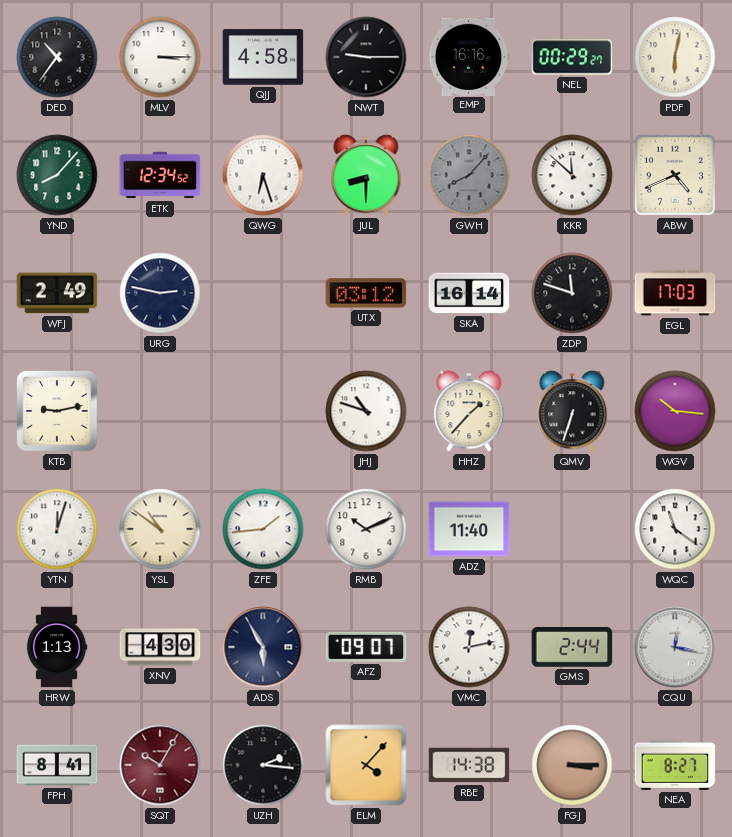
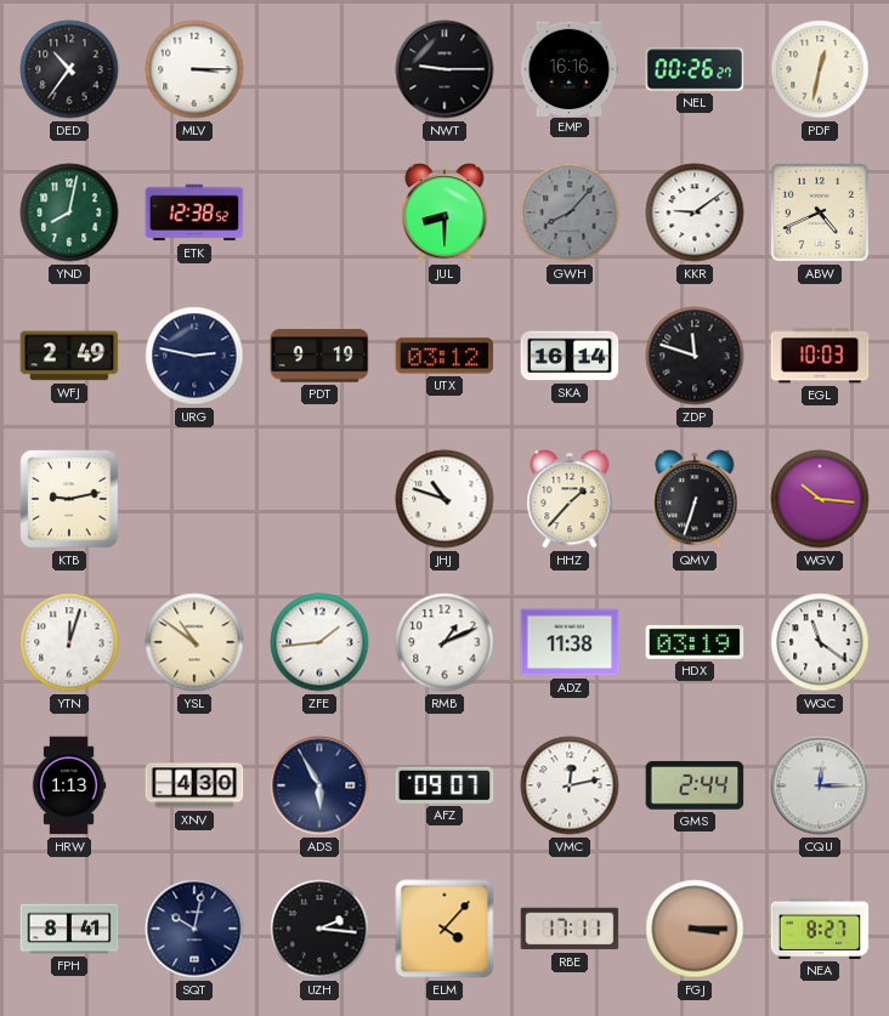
QJJ: 4:58 -> none (263, 57)
NEL: 00:29 -> 00:26 (695, 69)
PDF: 6:02 -> 12:32 (820, 69)
YND: 8:07 -> 8:02 (69, 212)
ETK: 12:34 -> 12:38 (194, 212)
QWG: 6:27 -> none (263, 175)
KKR: 11:52 -> 9:09 (695, 212)
PDT: none -> 9:19 (319, 356)
EGL: 17:03 -> 10:03 (820, 356)
RMB: 10:11 -> 1:11 (444, 642)
ADZ: 11:40 -> 11:38 (570, 642)
HDX: none -> 03:19 (695, 642)
CQU: 12:17 -> 12:15 (820, 785)
SQT: 10:05 -> 10:02 (194, 929)
SQT dial: burgundy -> navy (194, 929)
RBE: 14:38 -> 17:11 (570, 929)
